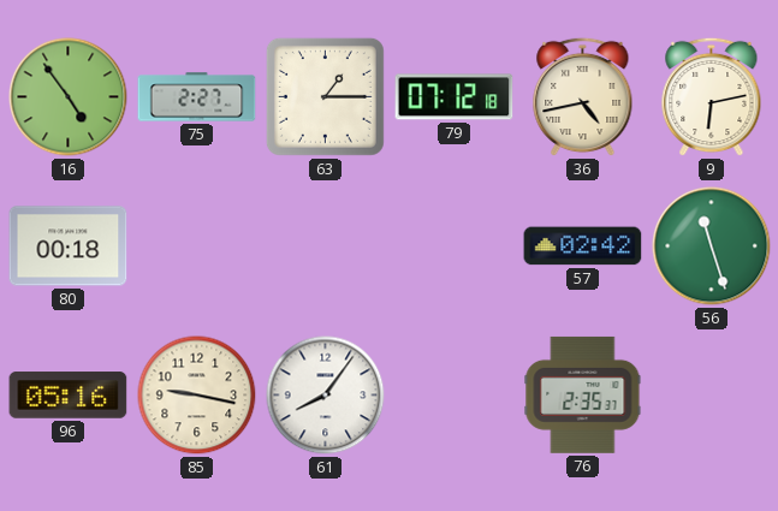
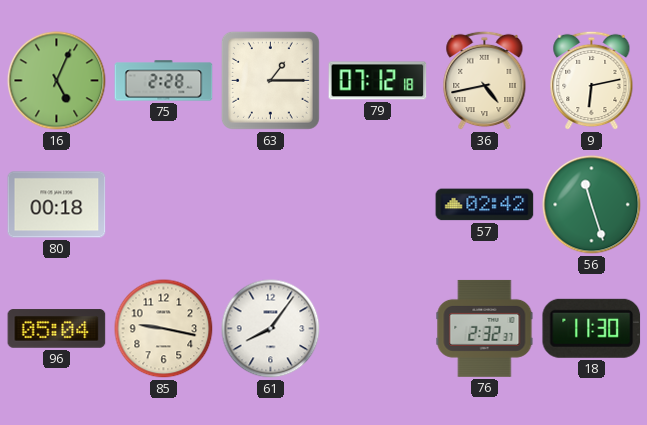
16: 4:54 -> 5:04 (57, 81)
75: 2:27 -> 2:28 (164, 81)
96: 05:16 -> 05:04 (57, 329)
76: 2:35 -> 2:32 (485, 328)
18: none -> 11:30 (592, 328)
